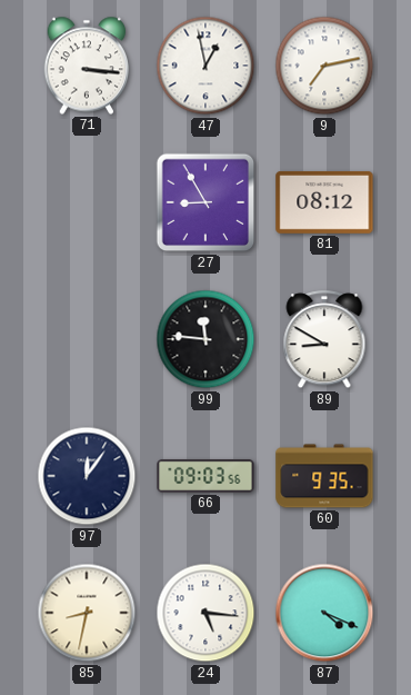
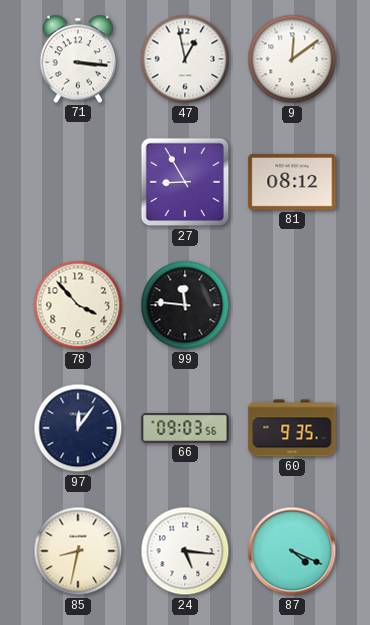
9: 7:13 -> 12:09 (292, 59)
78: none -> 3:53 (78, 305)
89: 8:50 -> none (324, 340)
